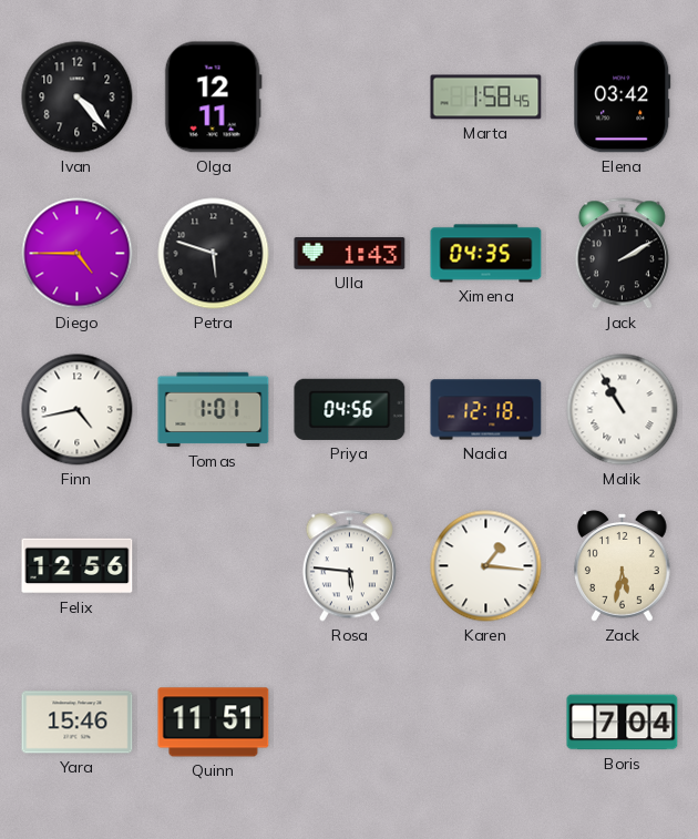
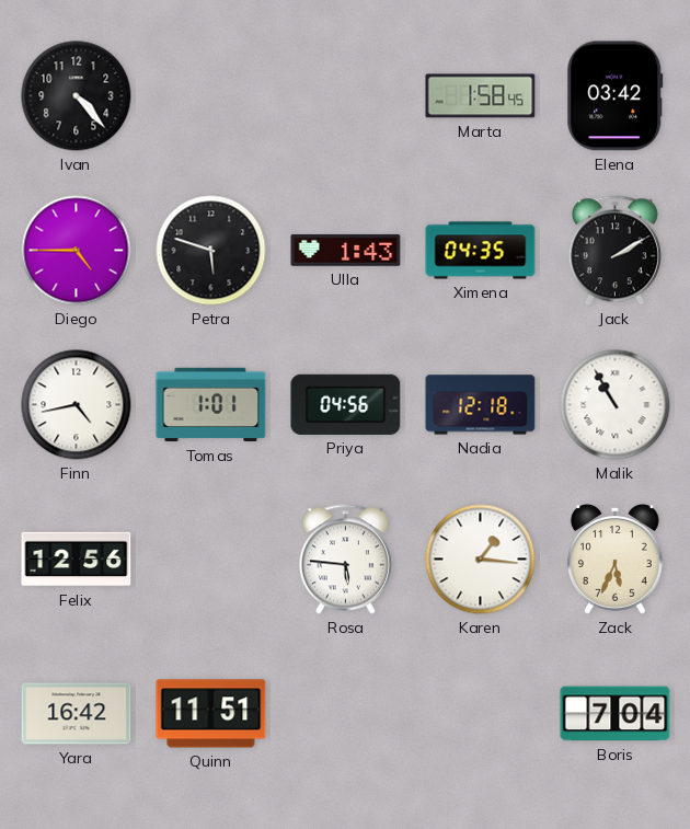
Olga: 12:11 -> none (213, 98)
Zack: 5:32 -> 5:34 (616, 560)
Yara: 15:46 -> 16:42 (77, 714)
